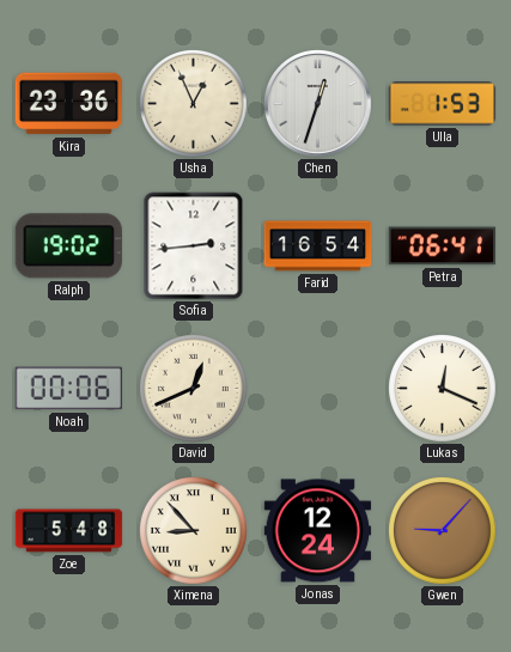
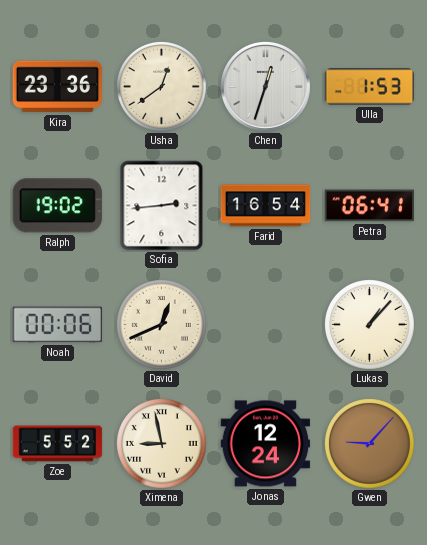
Usha: 12:56 -> 12:39 (162, 87)
Lukas: 12:19 -> 1:07 (370, 325)
Zoe: 5:48 -> 5:52 (58, 444)
Ximena: 8:53 -> 8:58 (162, 444)
